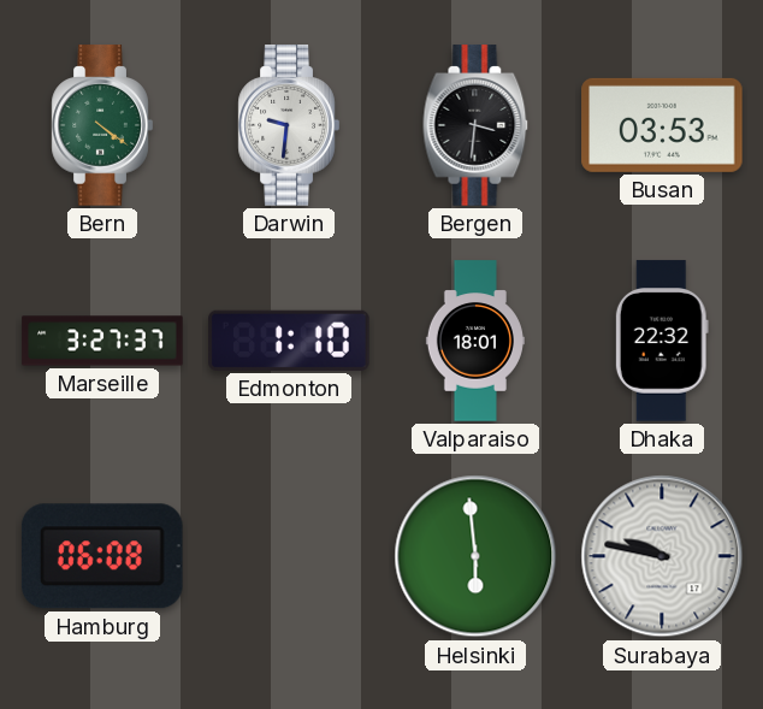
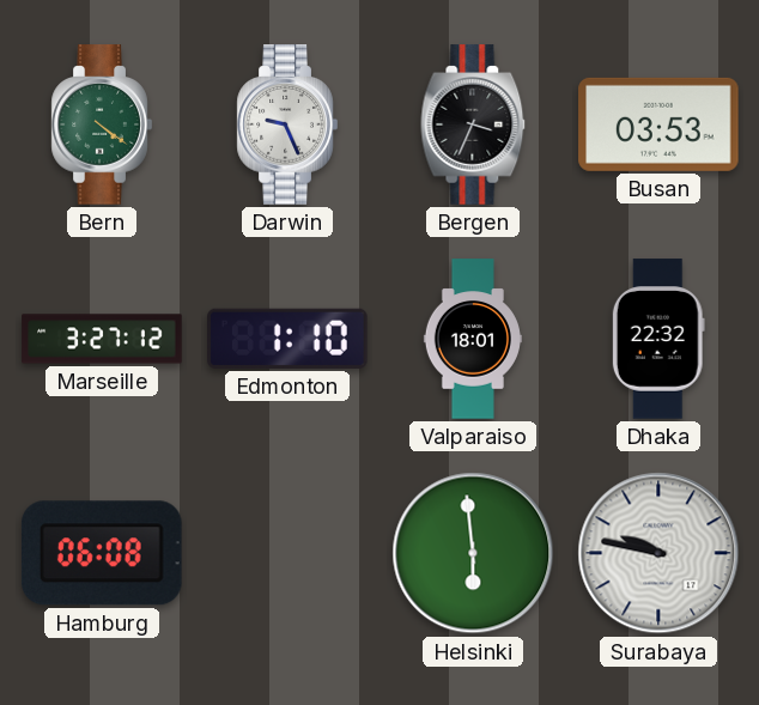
Darwin: 9:31 -> 9:26 (287, 124)
Bergen: 3:31 -> 3:34 (473, 124)
Marseille: 3:27:37 -> 3:27:12 (102, 339)
